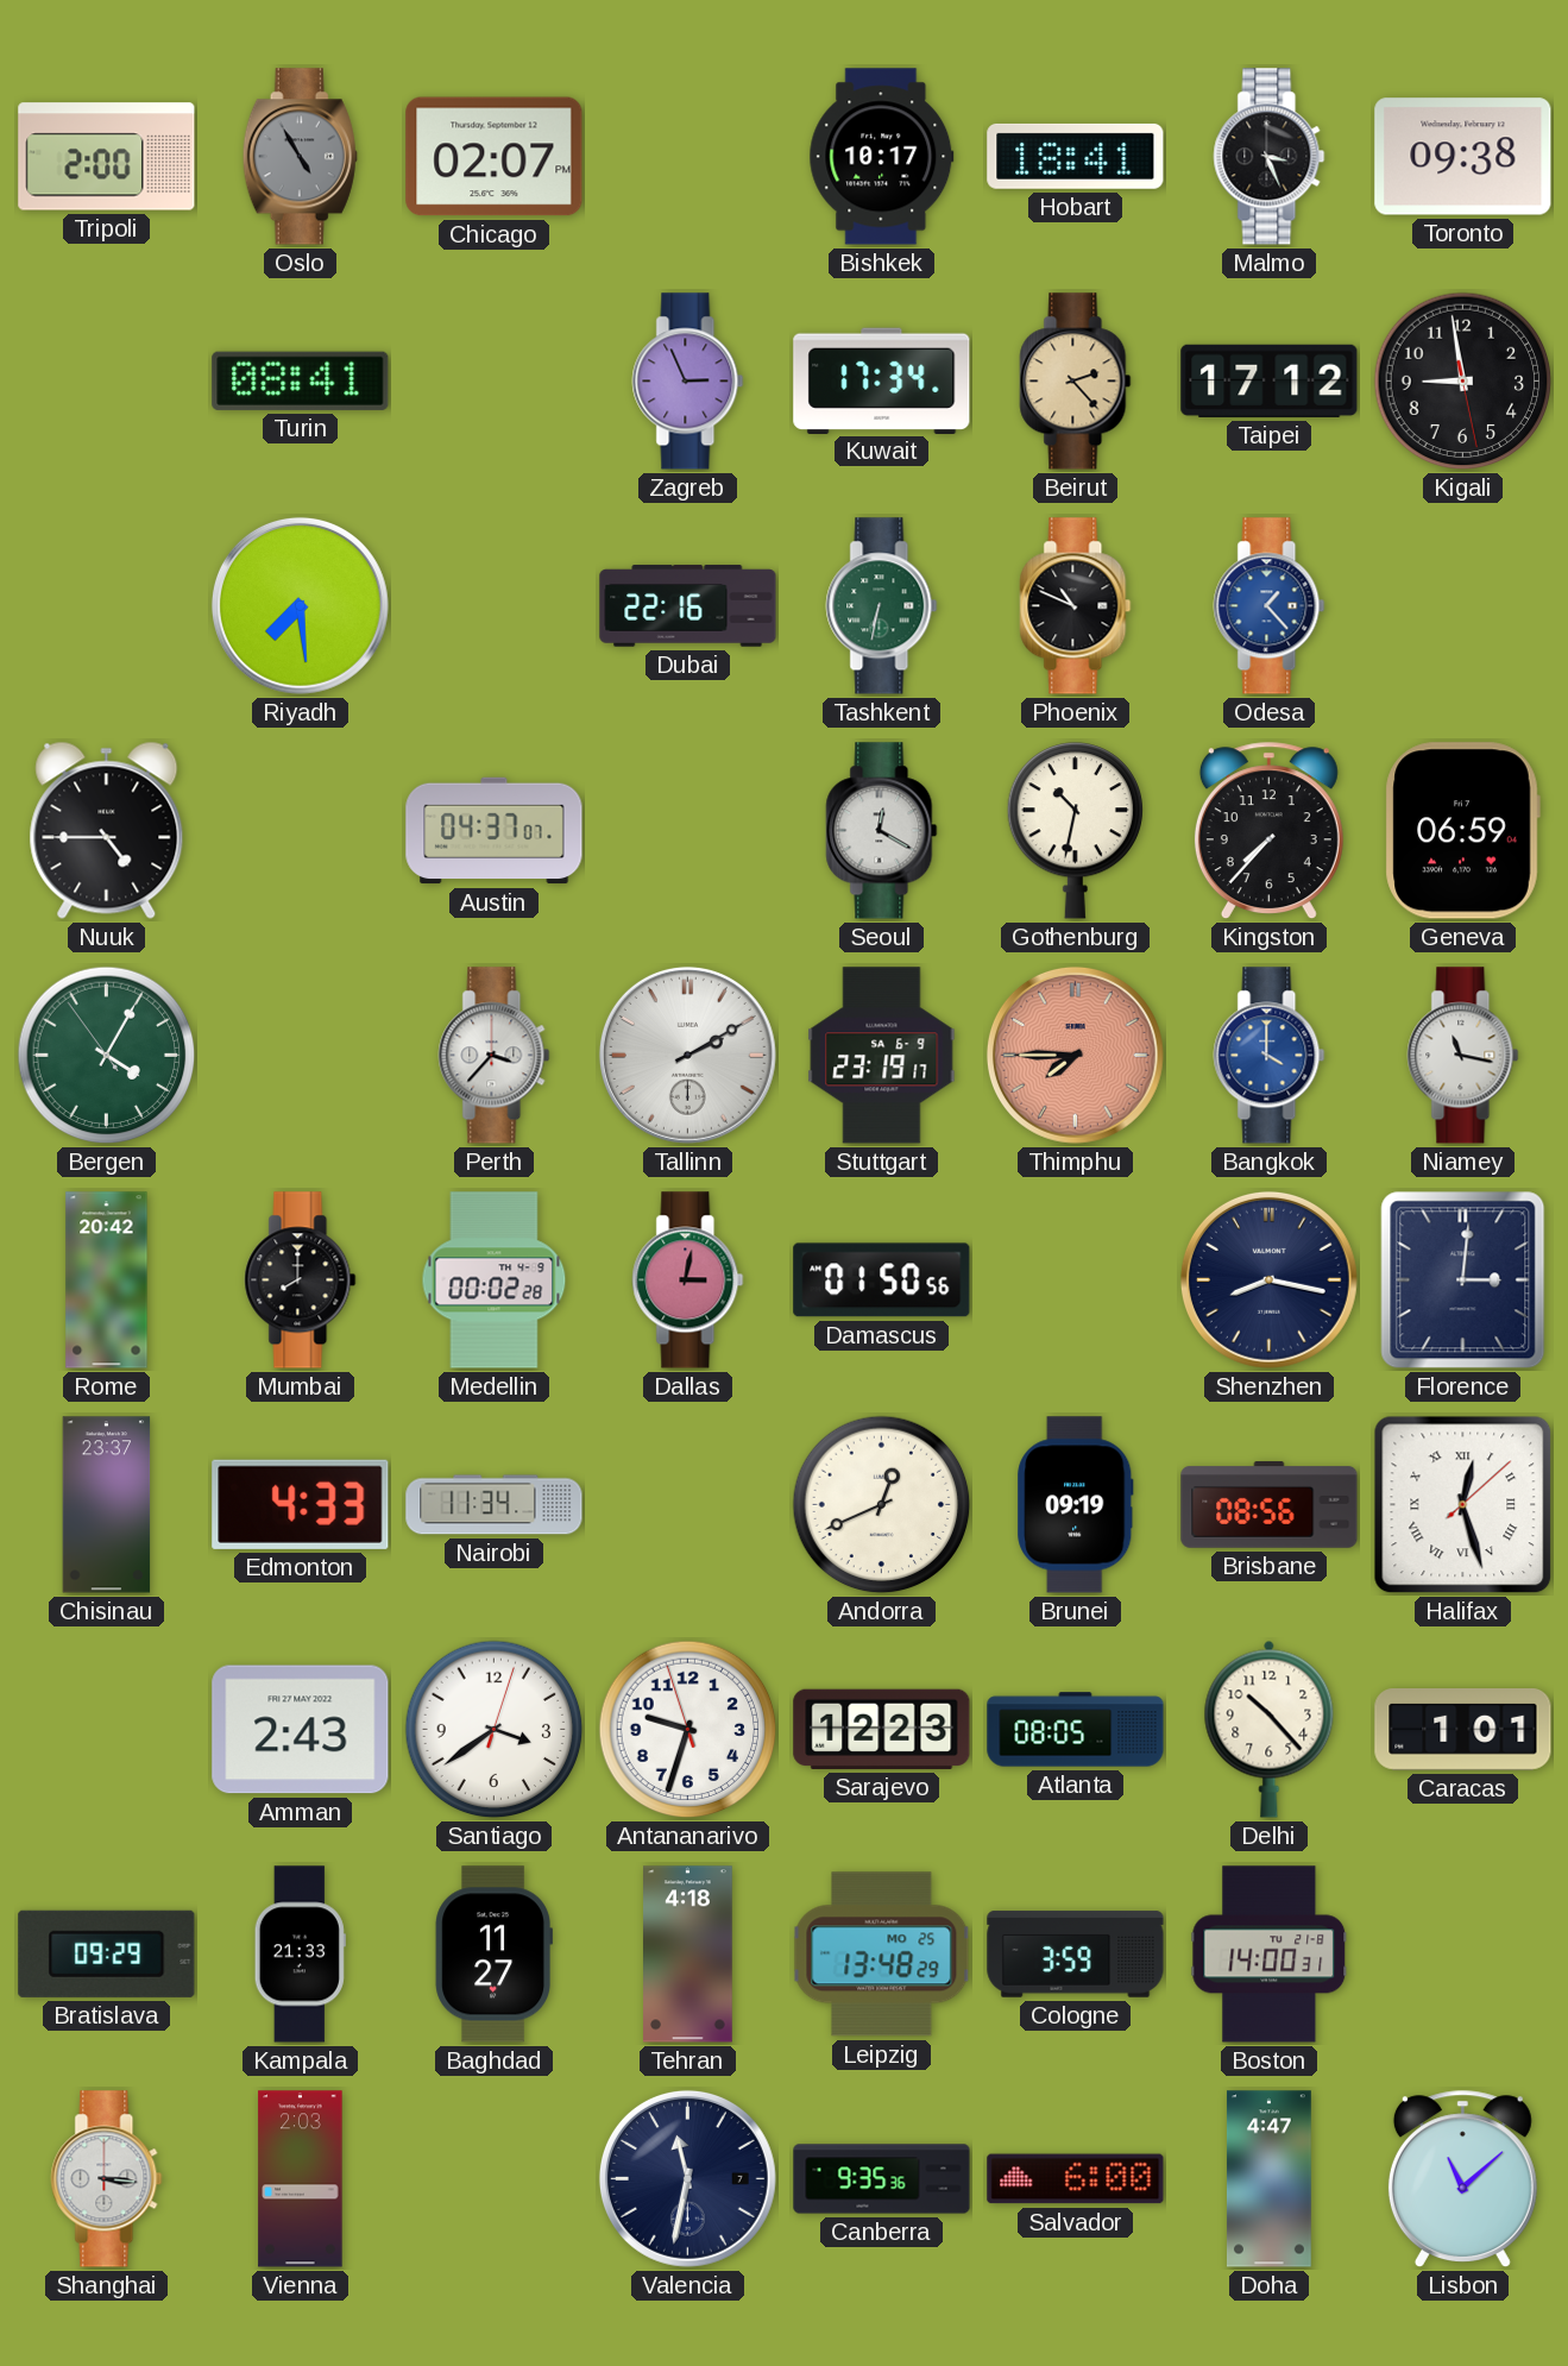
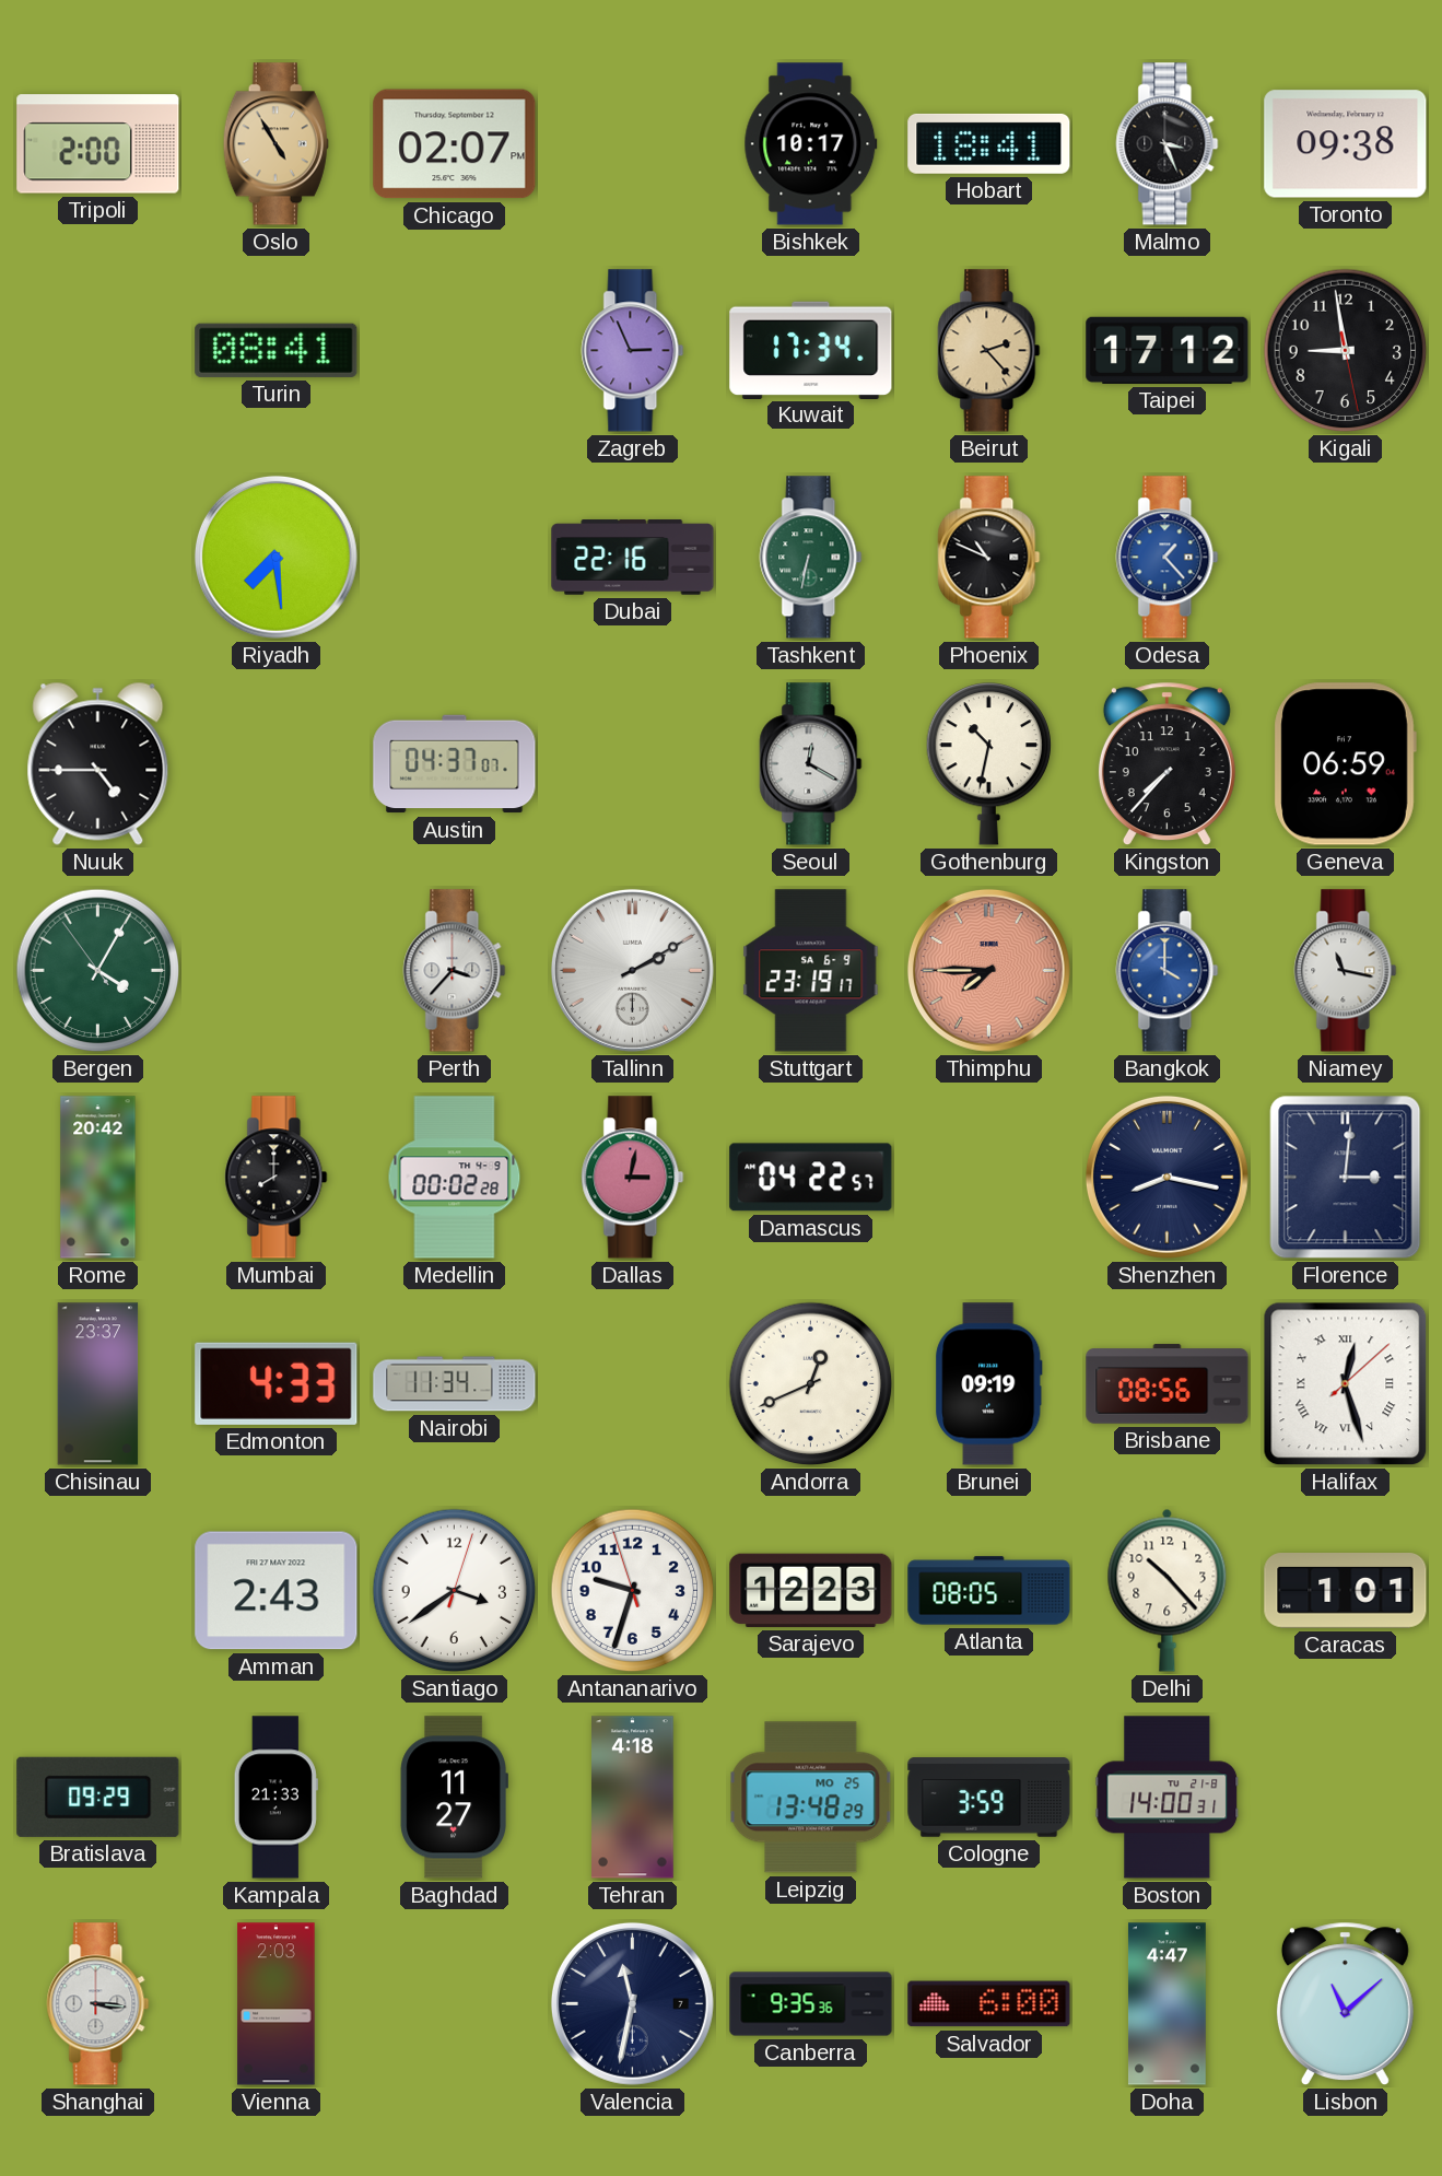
Oslo dial: grey -> champagne (275, 144)
Damascus: 01:50 -> 04:22 (811, 1178)
